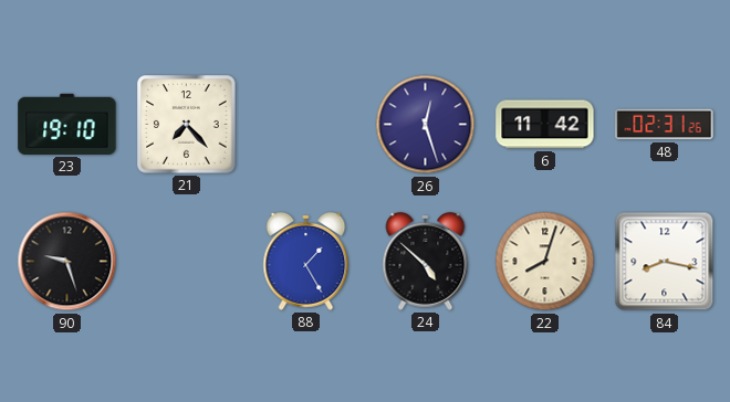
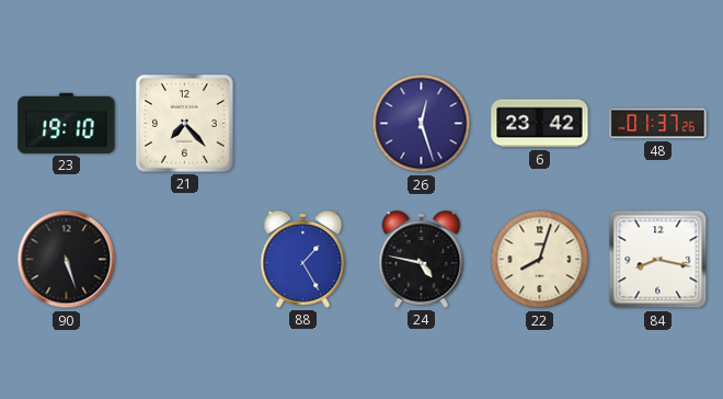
6: 11:42 -> 23:42 (540, 124)
48: 02:31 -> 01:37 (658, 124)
90: 9:27 -> 5:27 (67, 260)
24: 4:52 -> 4:47 (422, 259)
